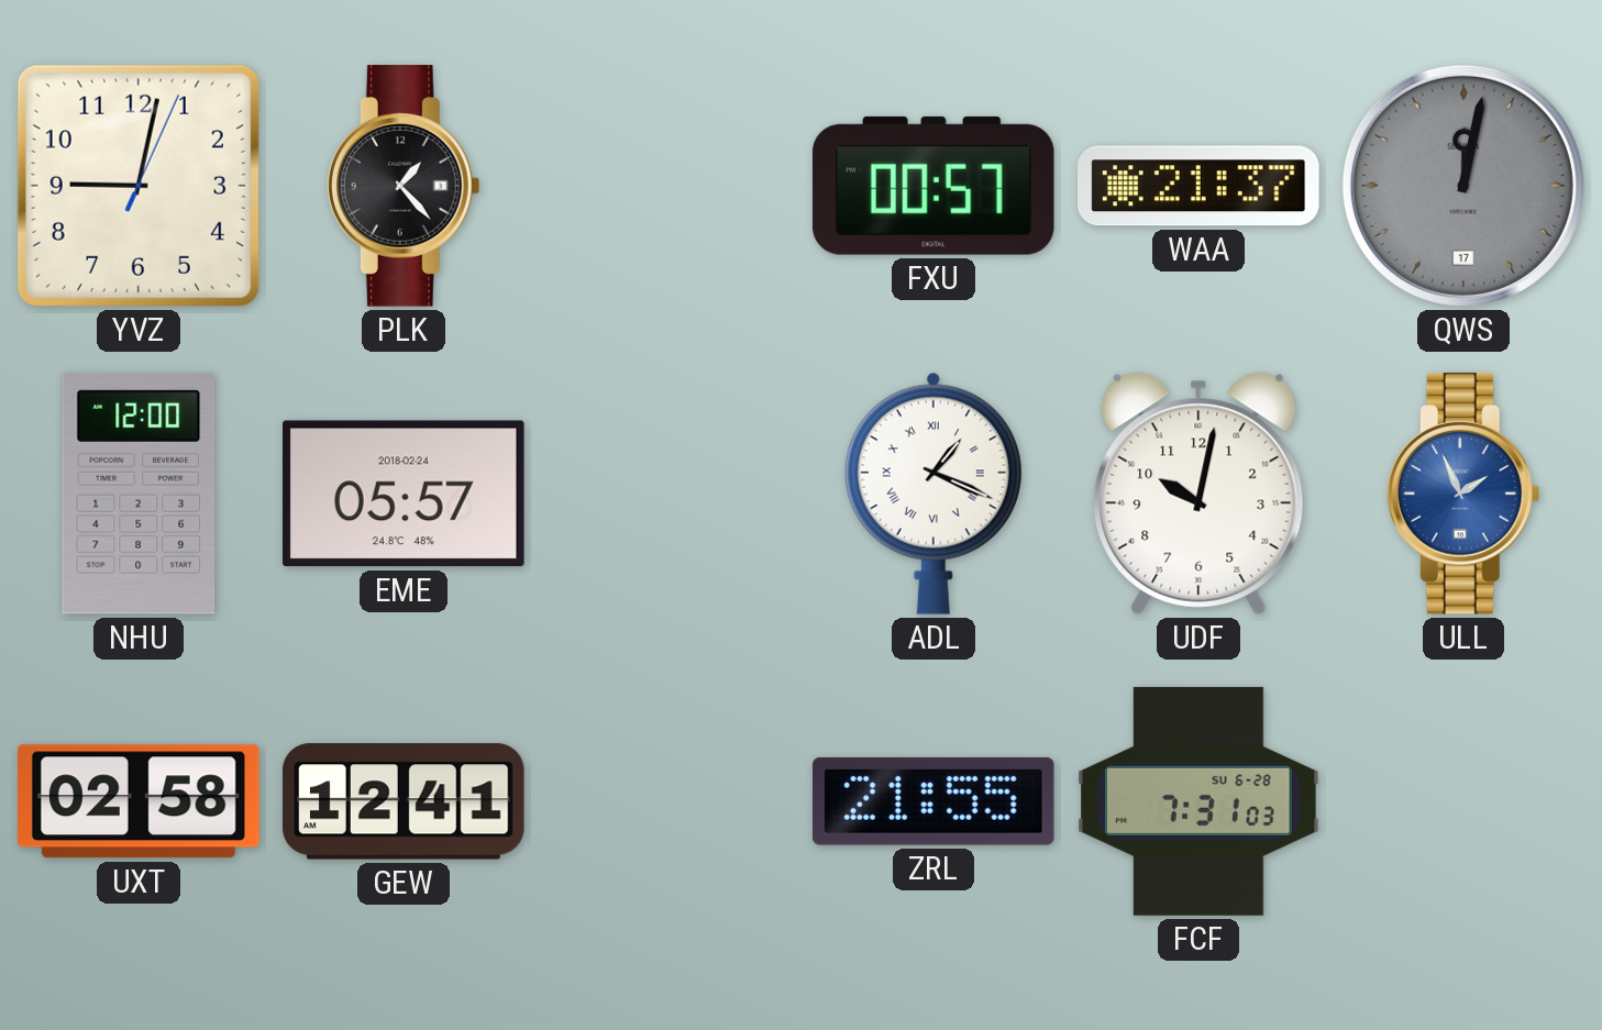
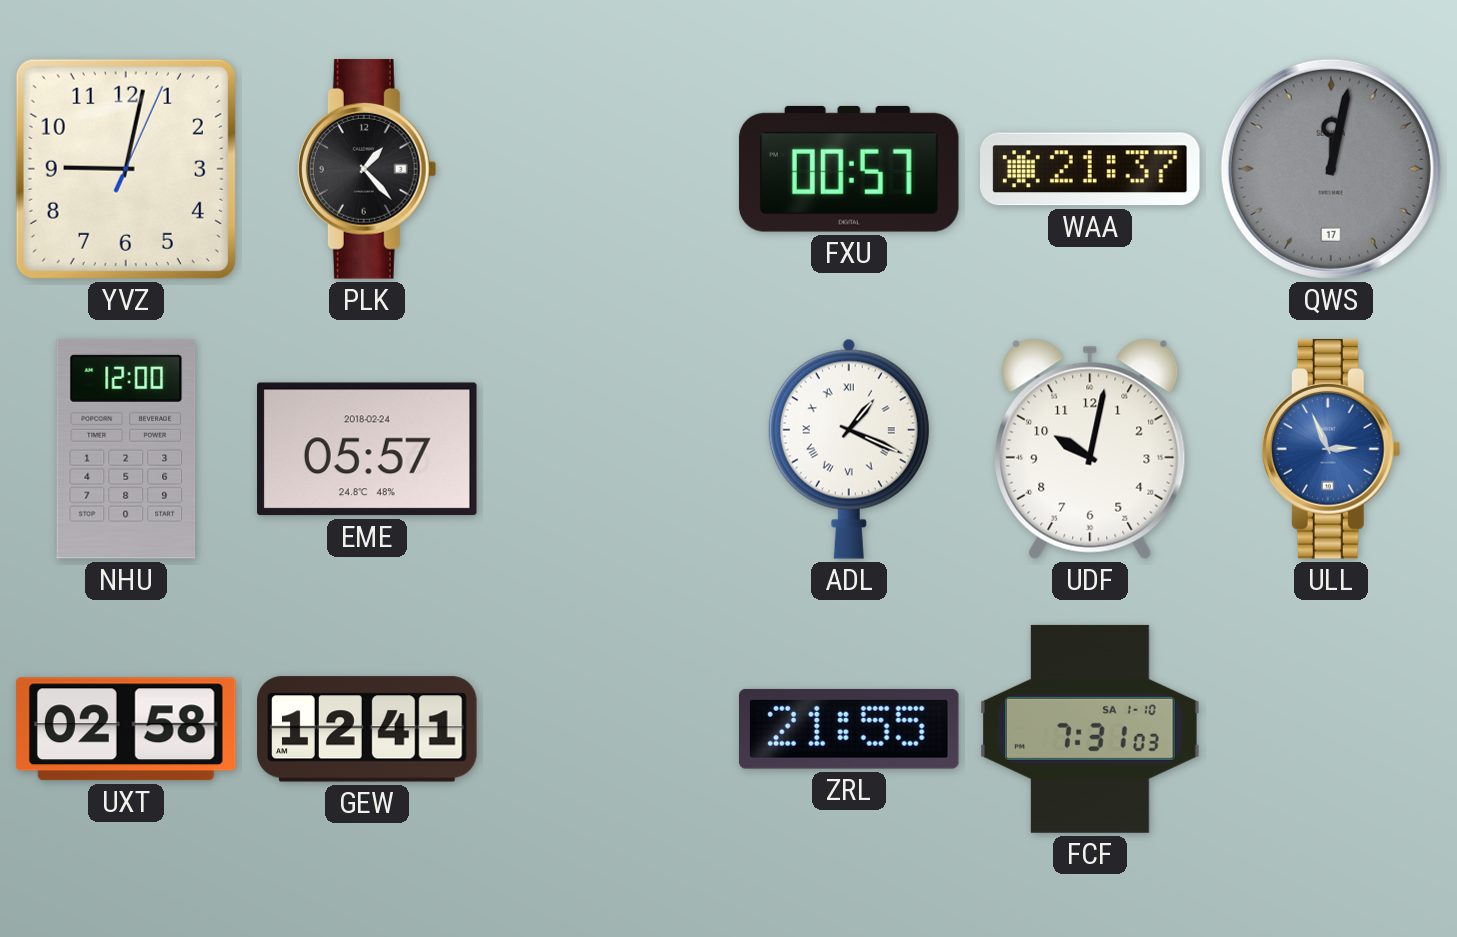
ULL: 1:56 -> 2:56 (1331, 449)
FCF date: SU 6-28 -> SA 1-10 (1090, 729)
